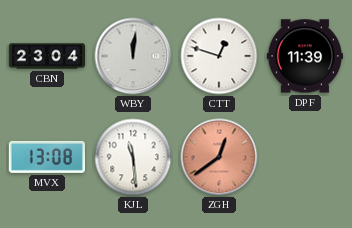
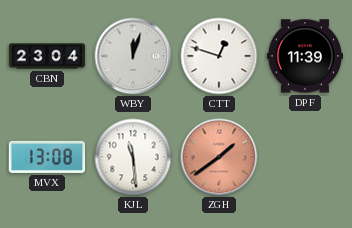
WBY: 12:01 -> 12:03 (133, 56)
ZGH: 12:39 -> 1:39 (219, 157)
